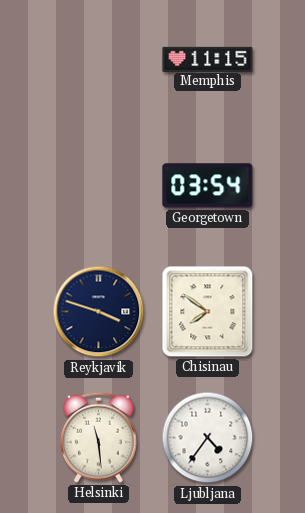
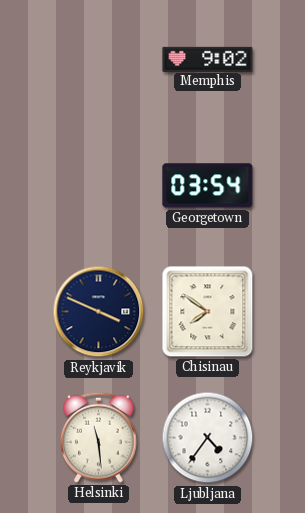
Memphis: 11:15 -> 9:02 (208, 59)
Reykjavik: 3:48 -> 3:49 (99, 312)
